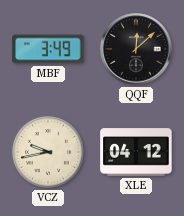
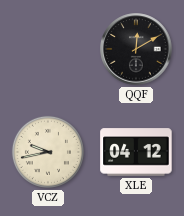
MBF: 3:49 -> none (48, 49)
QQF: 12:08 -> 12:10 (136, 49)
